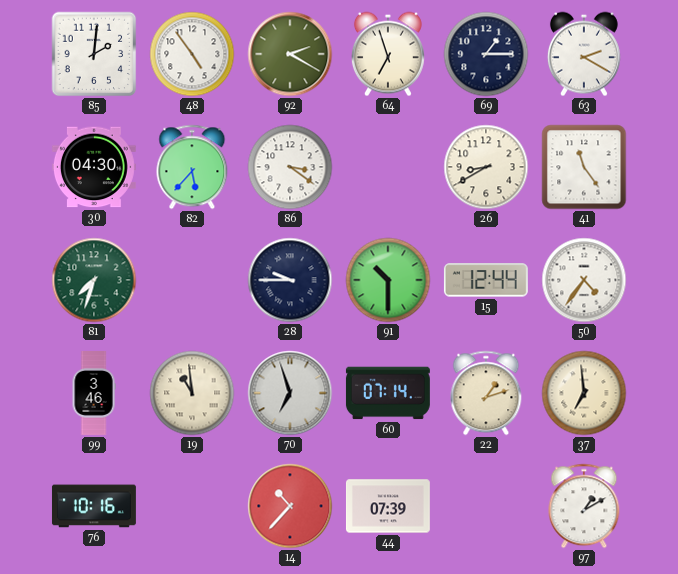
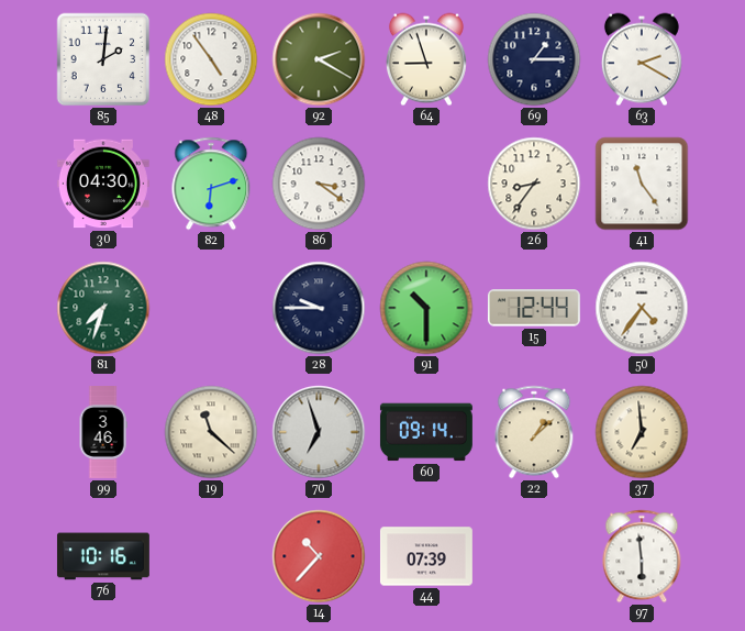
64: 6:57 -> 8:57 (426, 59)
82: 5:37 -> 6:12 (211, 184)
26: 8:40 -> 8:36 (534, 184)
19: 10:59 -> 11:22 (211, 432)
60: 07:14 -> 09:14 (426, 432)
22: 1:12 -> 1:08 (534, 432)
97: 1:10 -> 5:59 (642, 556)
